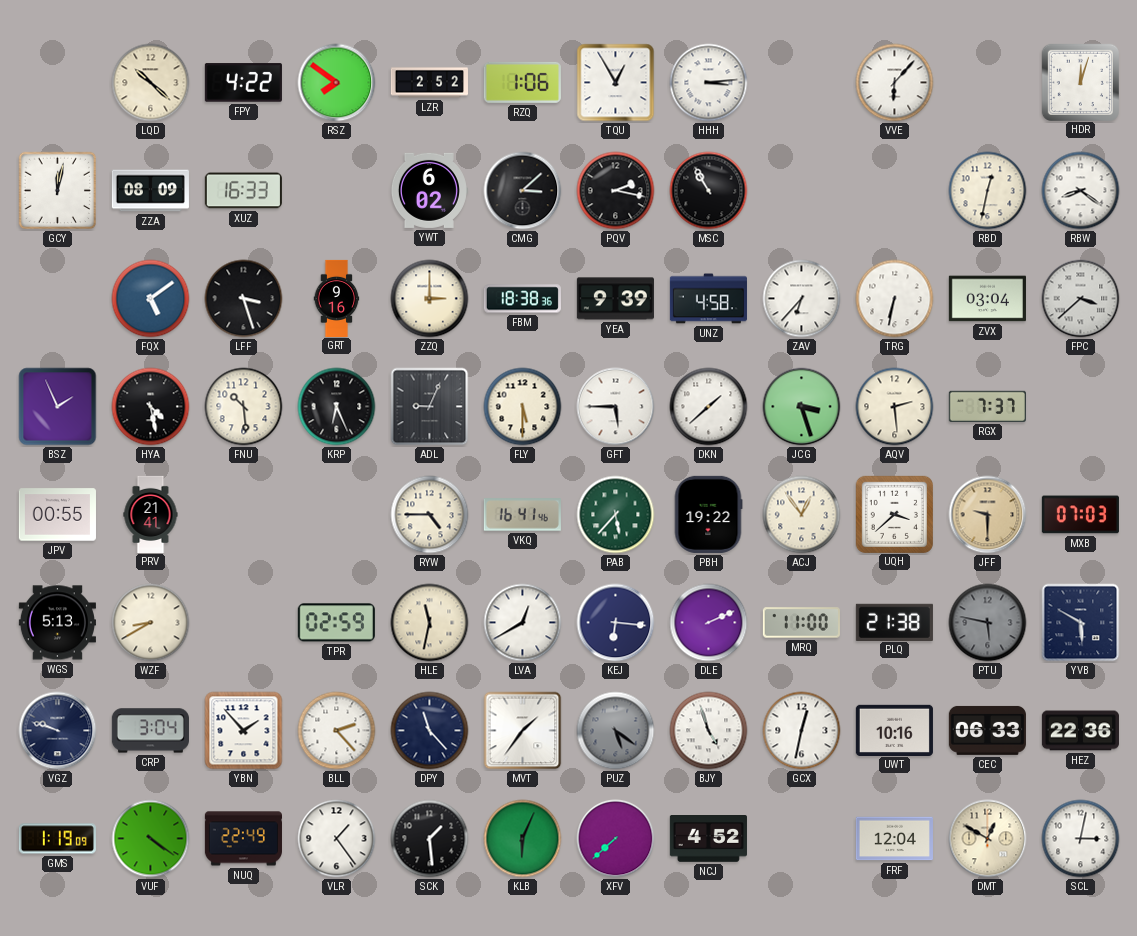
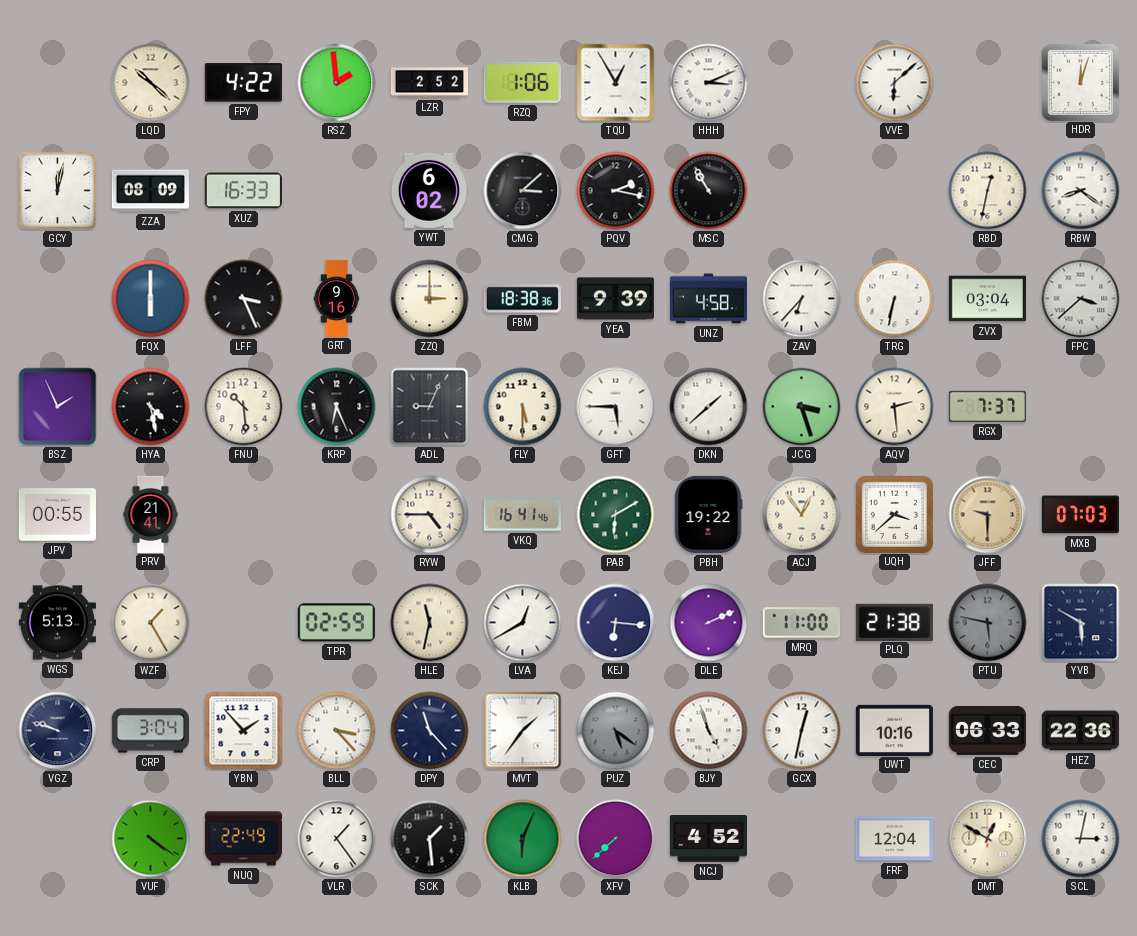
RSZ: 7:51 -> 1:59 (337, 83)
HHH: 3:14 -> 3:11 (709, 83)
VVE: 6:07 -> 6:08 (895, 83)
FQX: 5:09 -> 6:00 (151, 299)
LFF: 3:27 -> 3:26 (244, 299)
PAB: 5:37 -> 6:10 (616, 515)
WZF: 8:40 -> 1:25 (151, 623)
BLL: 2:23 -> 3:23 (337, 731)
GMS: 1:19 -> none (57, 839)
